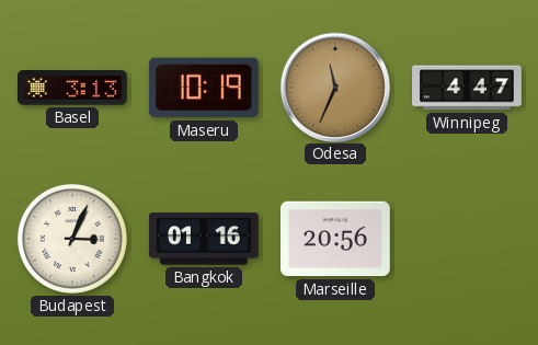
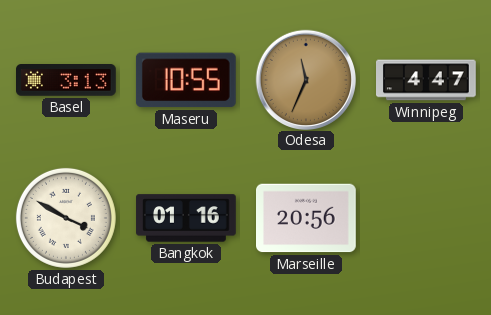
Maseru: 10:19 -> 10:55 (186, 80)
Budapest: 3:04 -> 3:50 (66, 218)
